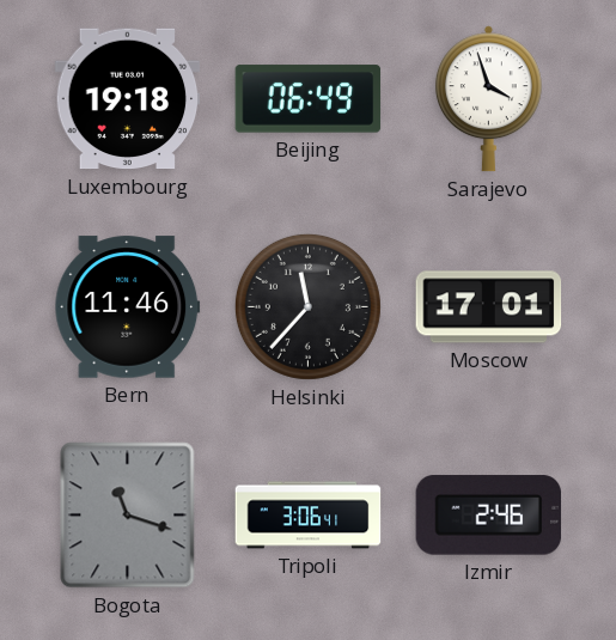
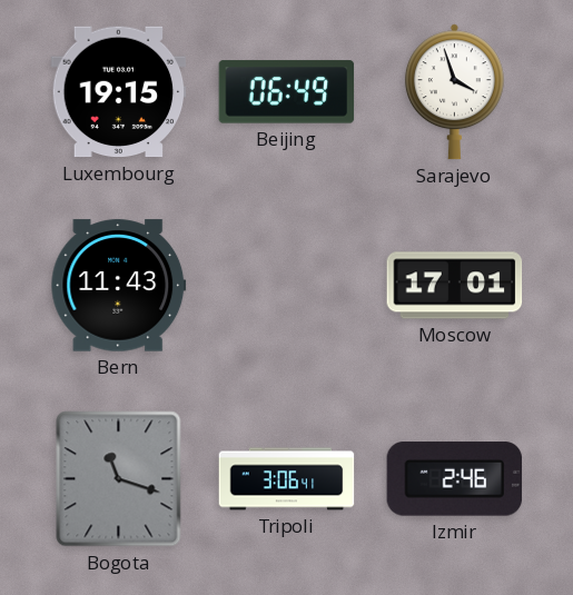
Luxembourg: 19:18 -> 19:15 (119, 92)
Bern: 11:46 -> 11:43 (119, 286)
Helsinki: 11:37 -> none (307, 306)
